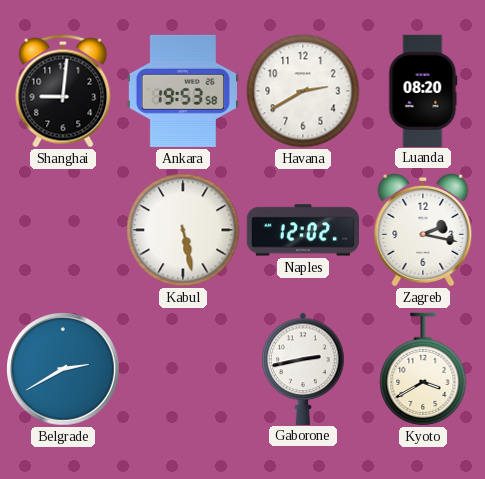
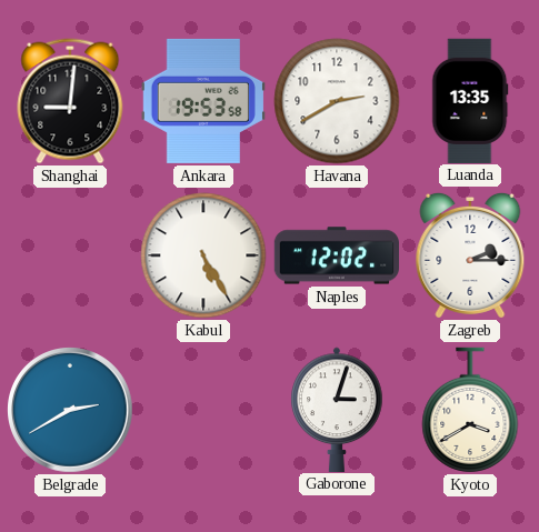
Luanda: 08:20 -> 13:35 (470, 100)
Kabul: 5:28 -> 5:25 (203, 255)
Zagreb: 2:17 -> 2:15 (470, 255)
Gaborone: 2:43 -> 3:03 (337, 409)
